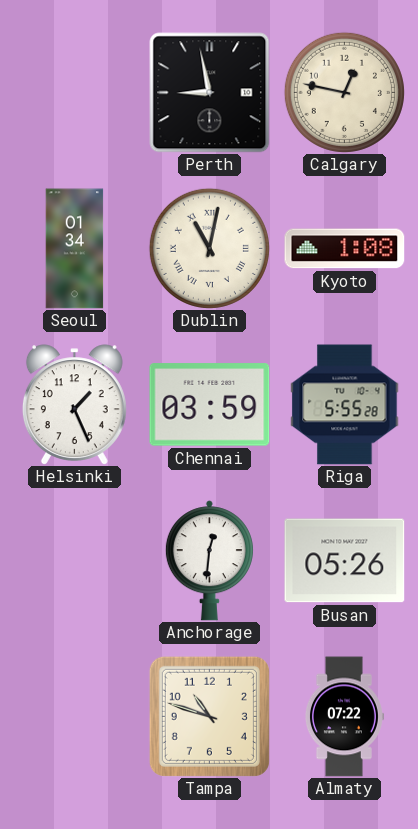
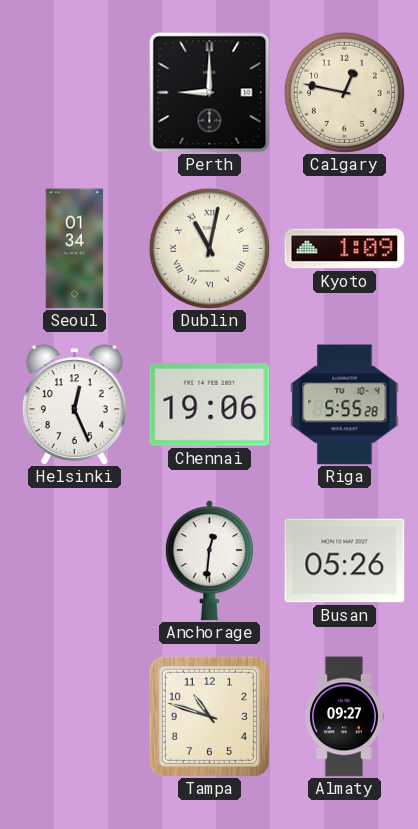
Perth: 8:58 -> 9:00 (210, 93)
Kyoto: 1:08 -> 1:09 (345, 249)
Helsinki: 1:26 -> 12:26 (74, 404)
Chennai: 03:59 -> 19:06 (210, 405)
Almaty: 07:22 -> 09:27 (344, 717)
